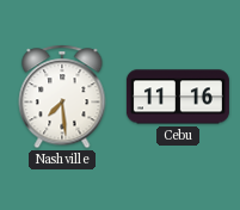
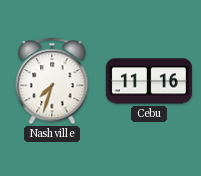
Nashville: 7:29 -> 7:33 (52, 81)
